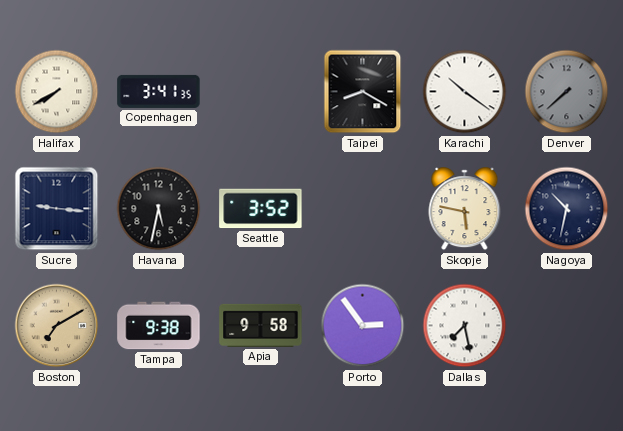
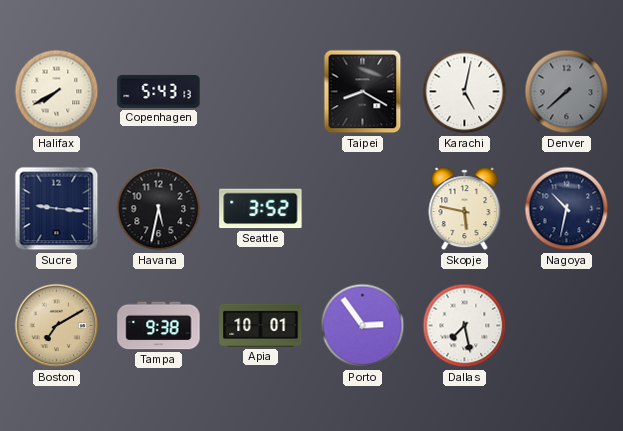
Copenhagen: 3:41 -> 5:43 (159, 91)
Karachi: 10:21 -> 5:02 (465, 92)
Apia: 9:58 -> 10:01 (261, 325)
